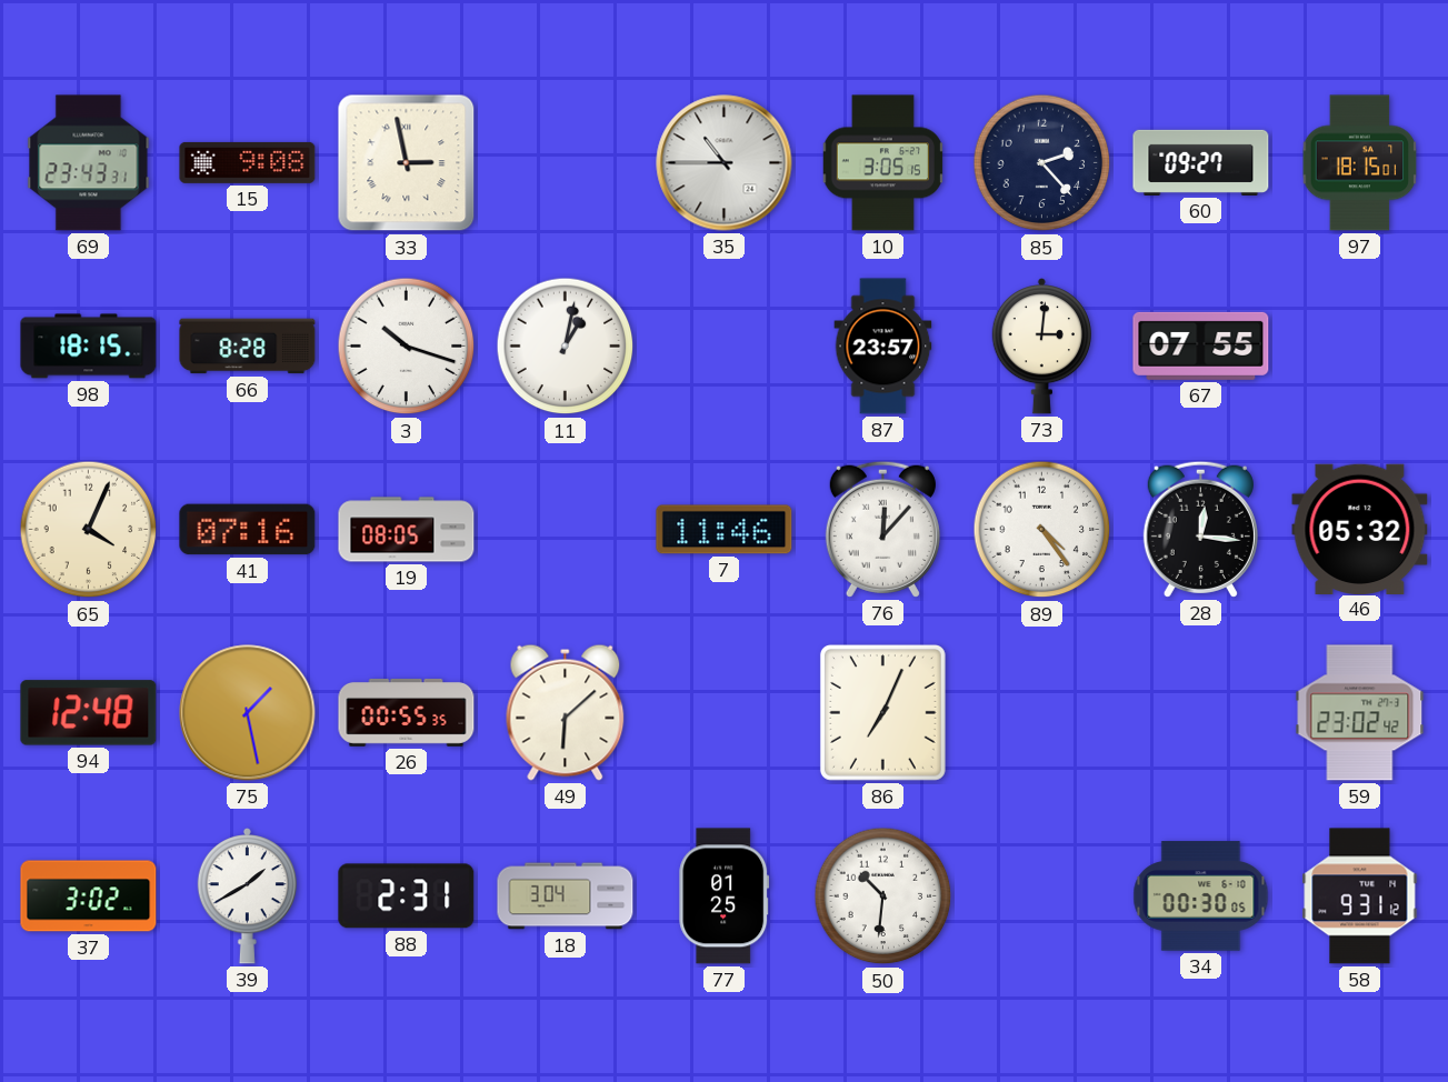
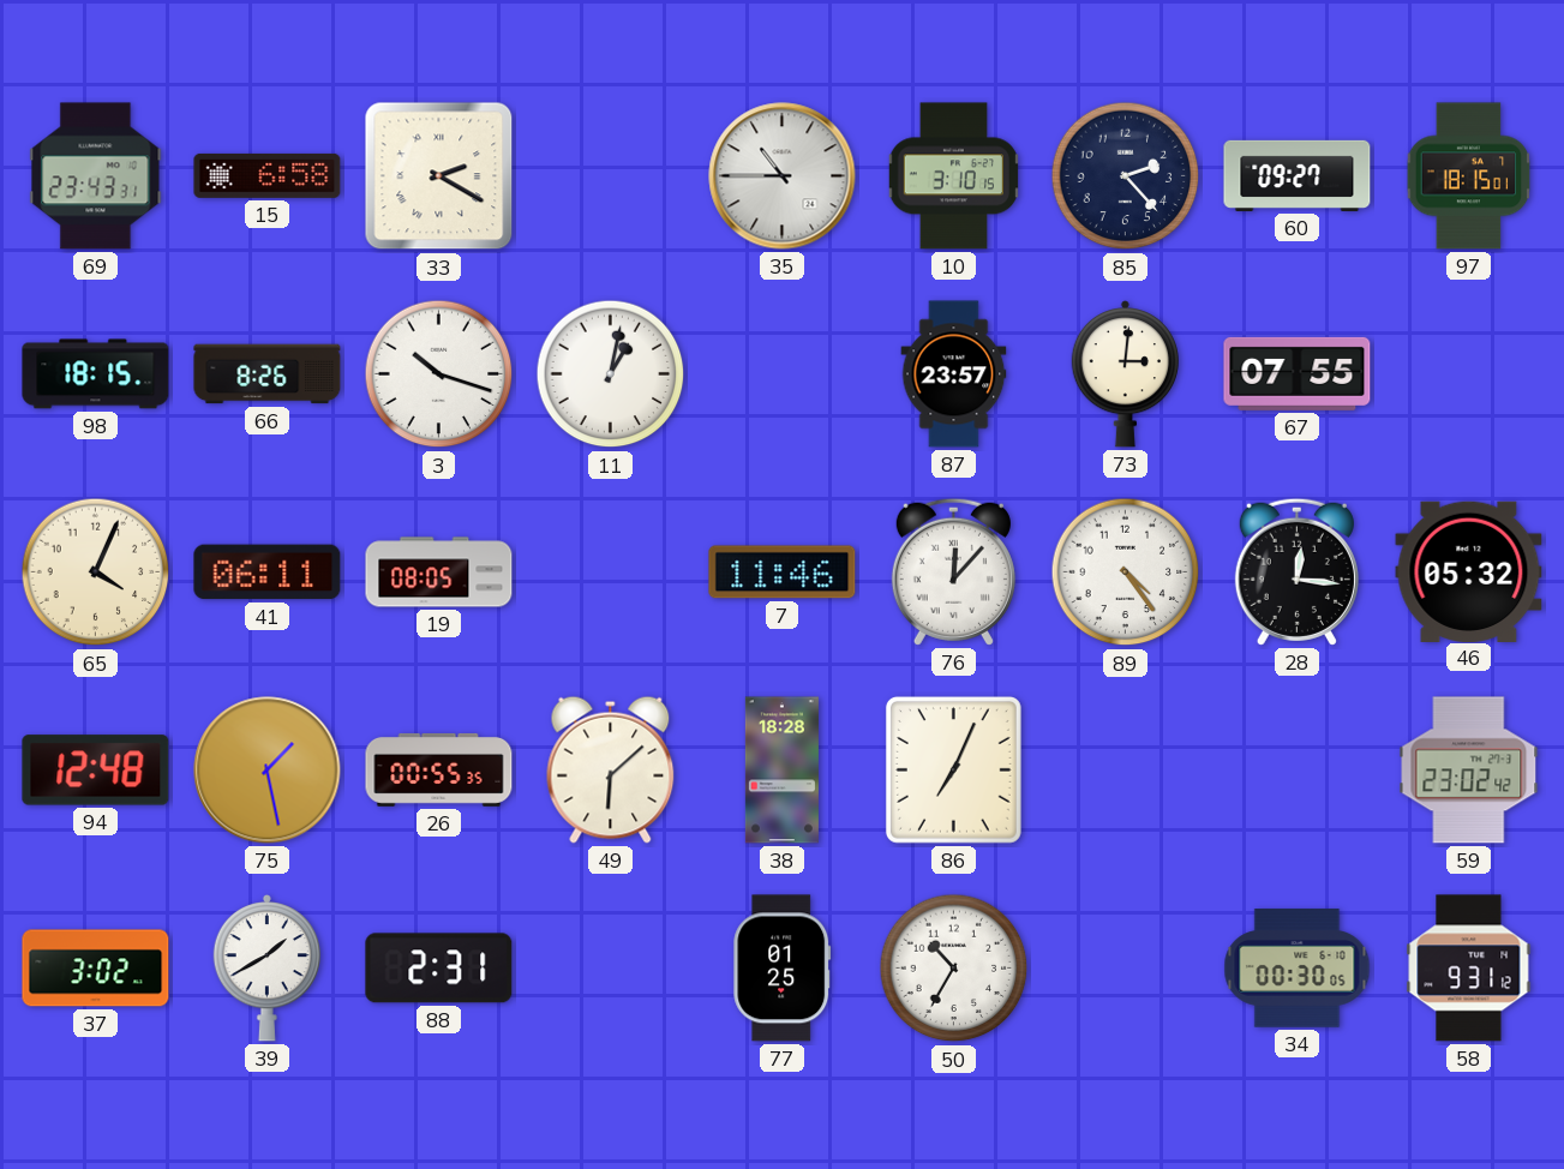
15: 9:08 -> 6:58 (268, 175)
33: 2:58 -> 2:20 (439, 176)
10: 3:05 -> 3:10 (953, 176)
66: 8:28 -> 8:26 (268, 374)
41: 07:16 -> 06:11 (268, 572)
38: none -> 18:28 (781, 771)
18: 3:04 -> none (566, 896)
50: 10:31 -> 10:35 (954, 969)
